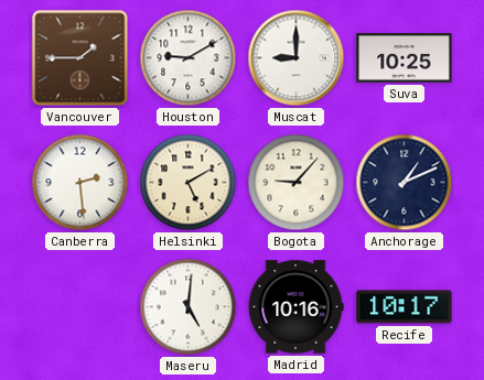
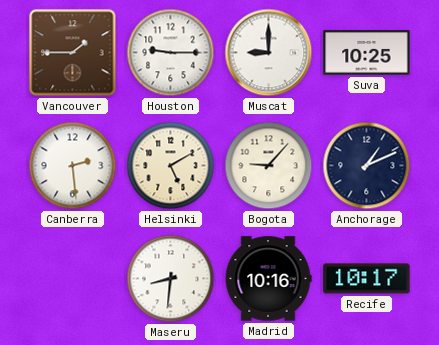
Houston: 9:10 -> 9:15 (171, 53)
Maseru: 5:01 -> 8:31 (171, 279)
